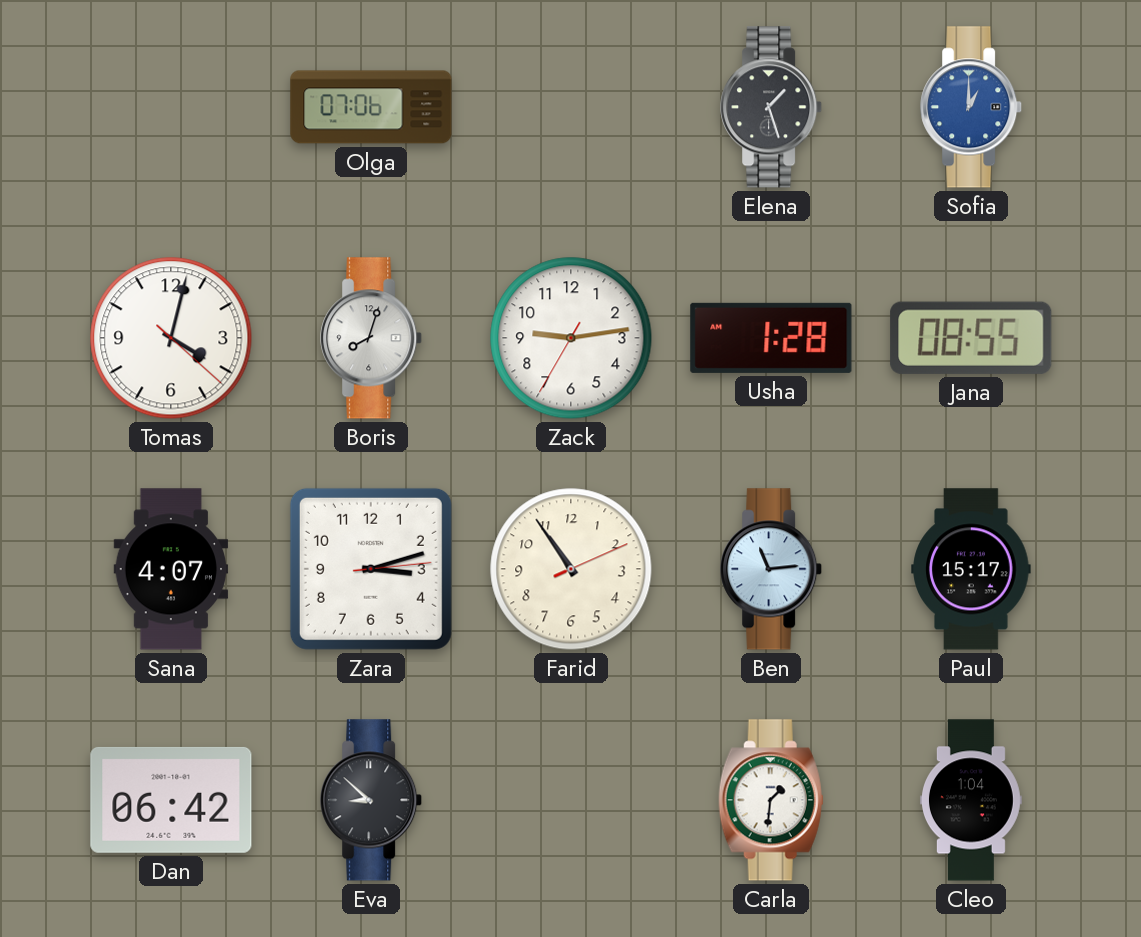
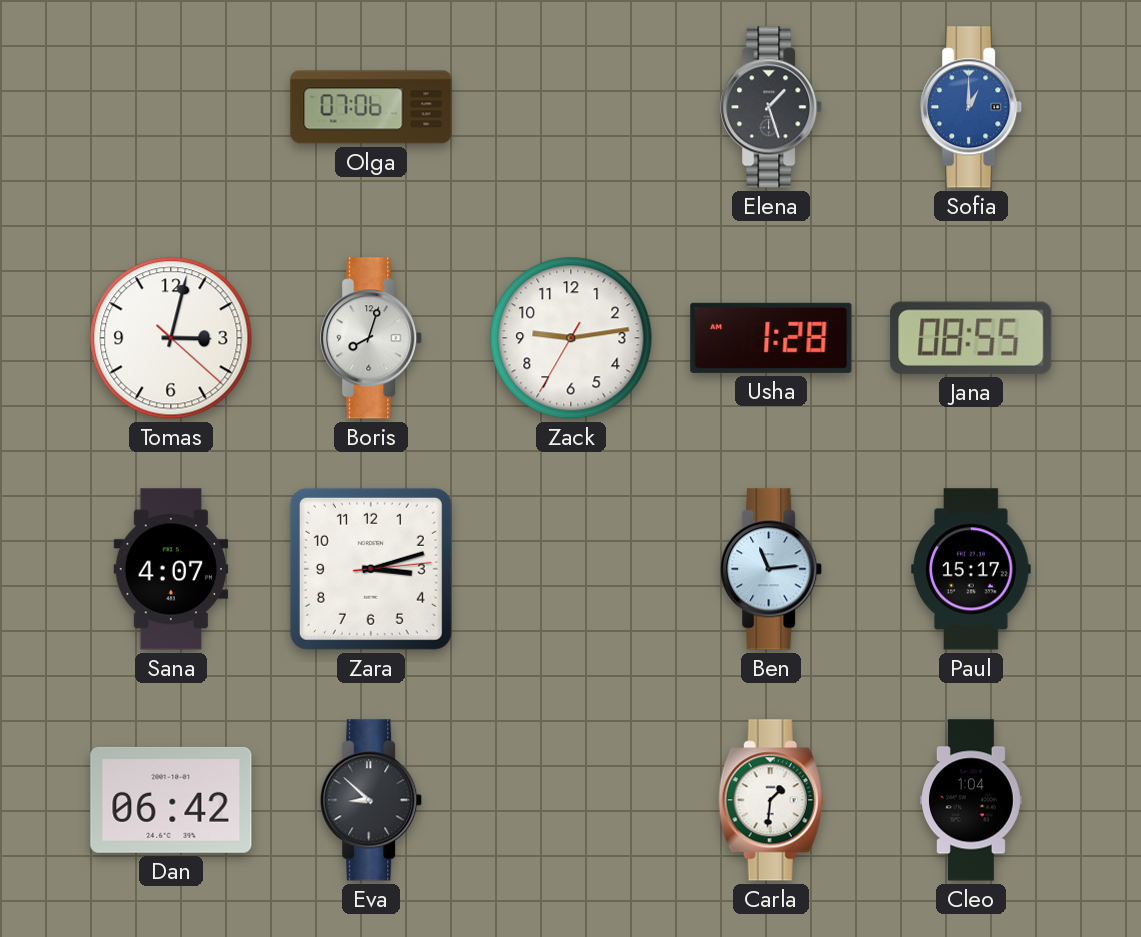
Tomas: 4:02 -> 3:02 (171, 338)
Farid: 10:54 -> none (571, 569)
